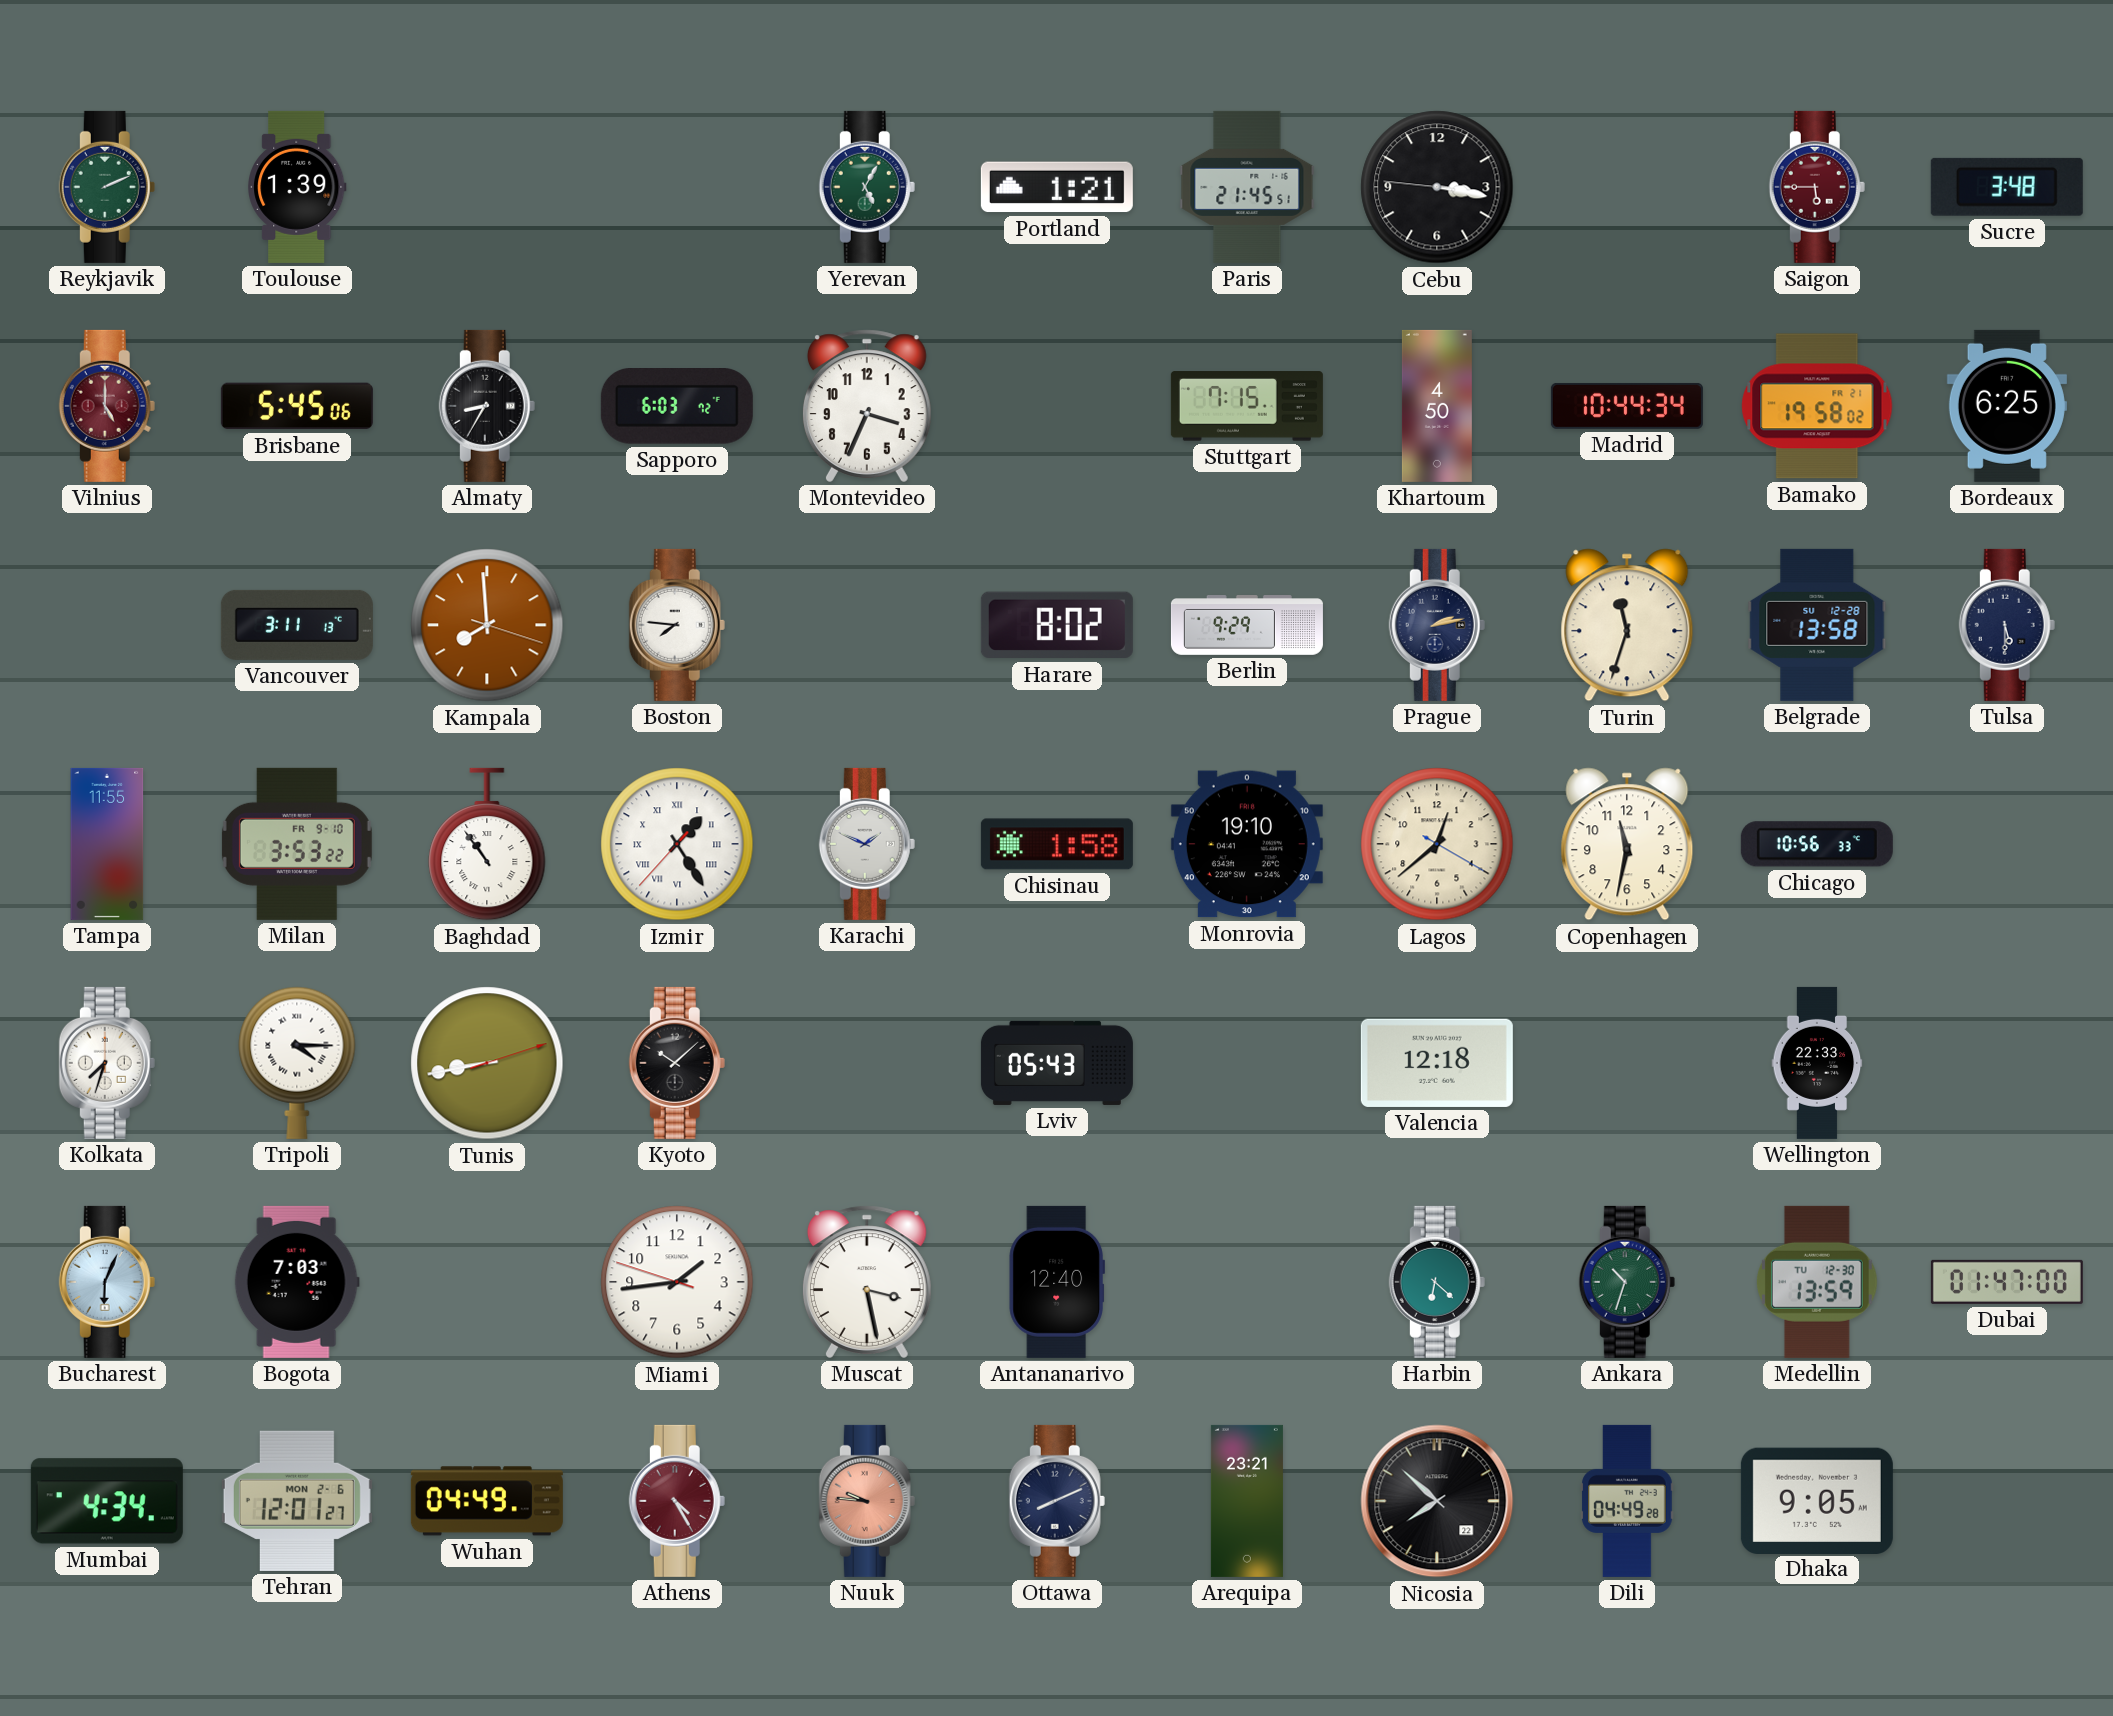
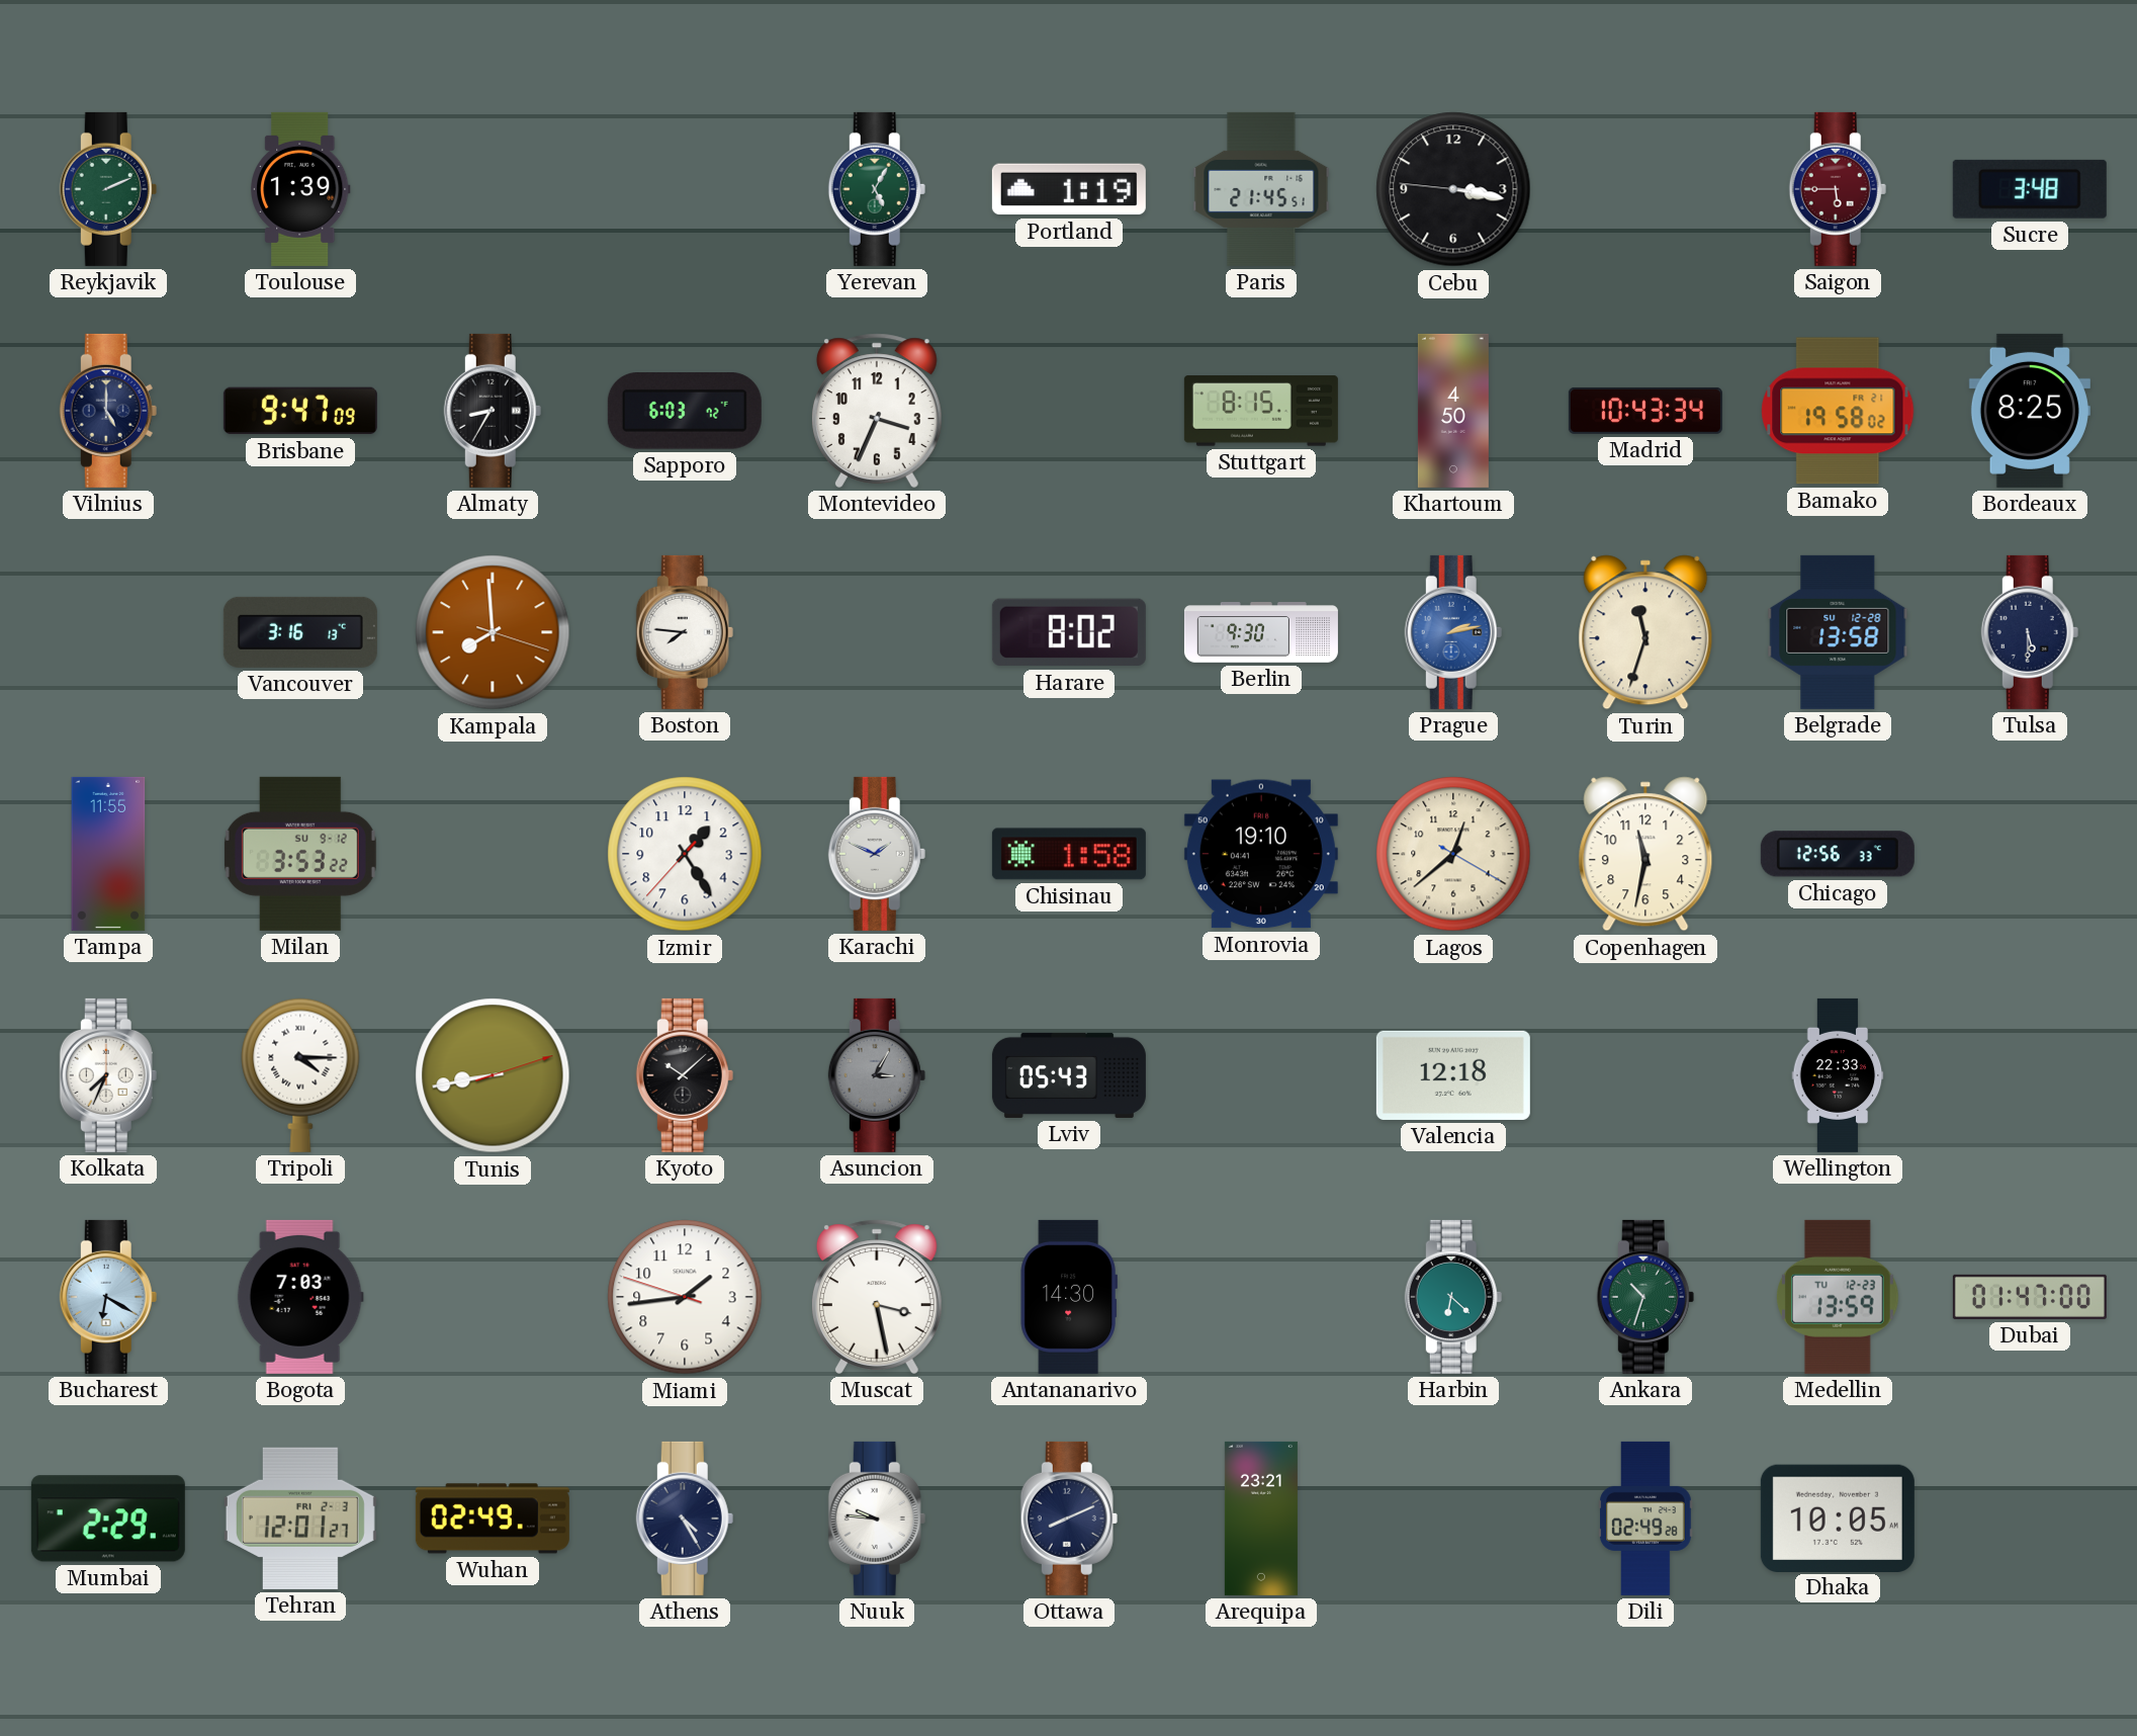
Portland: 1:21 -> 1:19 (1069, 189)
Vilnius dial: burgundy -> navy (108, 411)
Brisbane: 5:45 -> 9:47 (300, 411)
Stuttgart: 7:15 -> 8:15 (1261, 411)
Madrid: 10:44 -> 10:43 (1645, 411)
Bordeaux: 6:25 -> 8:25 (2030, 411)
Vancouver: 3:11 -> 3:16 (300, 632)
Berlin: 9:29 -> 9:30 (1261, 633)
Prague dial: navy -> blue (1453, 632)
Milan date: FR 9-10 -> SU 9-12 (300, 854)
Baghdad: 10:54 -> none (487, 844)
Izmir numerals: Roman -> Arabic (685, 854)
Chicago: 10:56 -> 12:56 (1838, 854)
Kolkata: 7:33 -> 7:34 (108, 1075)
Asuncion: none -> 3:05 (877, 1075)
Bucharest: 6:04 -> 6:20 (108, 1297)
Antananarivo: 12:40 -> 14:30 (1069, 1297)
Medellin date: TU 12-30 -> TU 12-23 (1838, 1297)
Mumbai: 4:34 -> 2:29 (108, 1518)
Tehran date: MON 2-6 -> FRI 2-3 (300, 1518)
Wuhan: 04:49 -> 02:49 (493, 1518)
Athens dial: burgundy -> navy (685, 1518)
Nuuk dial: salmon -> white (877, 1518)
Nicosia: 7:52 -> none (1437, 1501)
Dili: 04:49 -> 02:49 (1645, 1518)
Dhaka: 9:05 -> 10:05 (1838, 1517)
